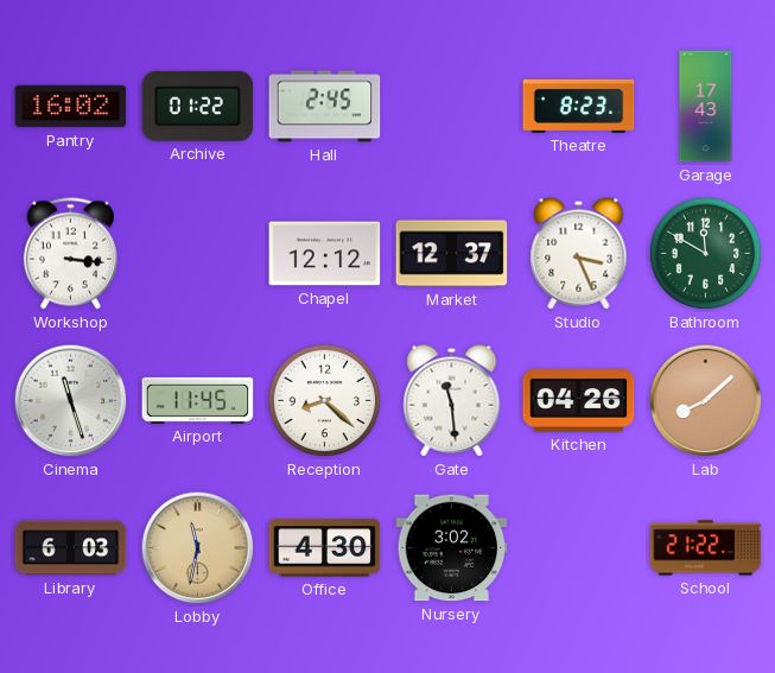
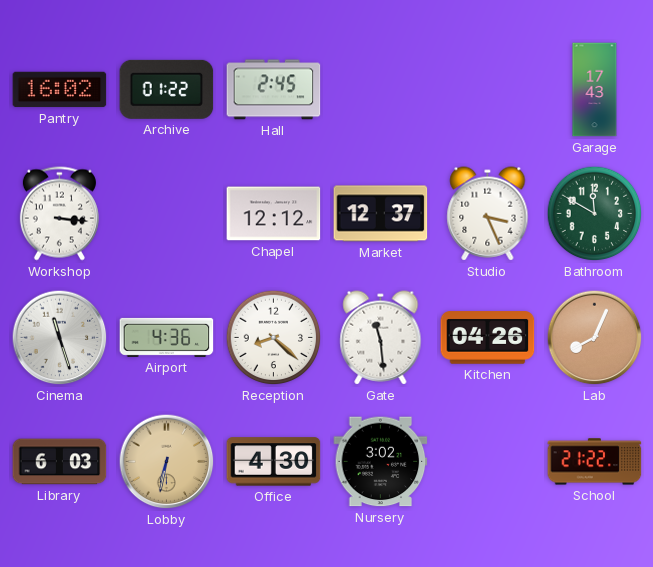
Theatre: 8:23 -> none (579, 106)
Airport: 11:45 -> 4:36 (167, 337)
Lab: 8:08 -> 8:04 (595, 338)
Lobby: 11:32 -> 6:32 (167, 462)
